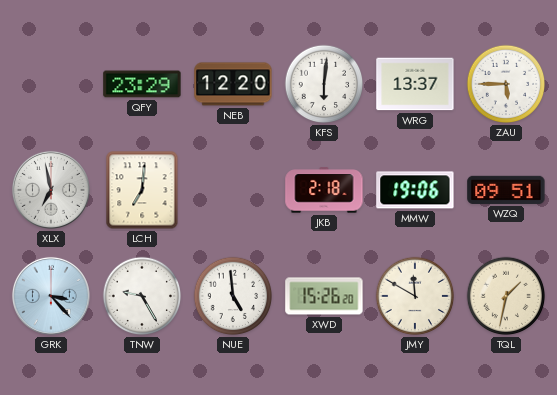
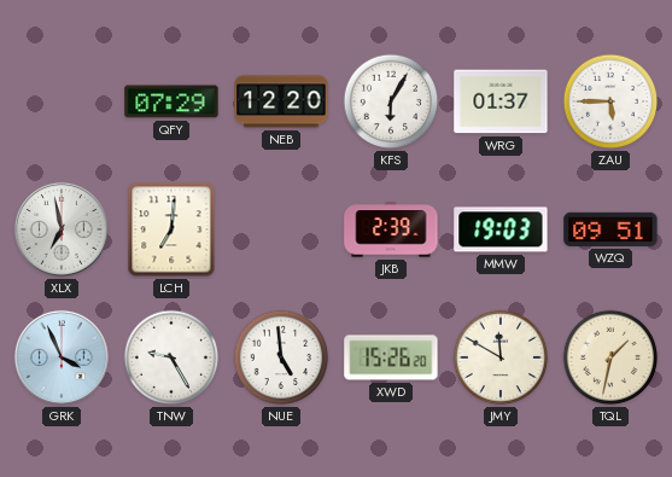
QFY: 23:29 -> 07:29 (171, 101)
KFS: 6:01 -> 6:05 (391, 101)
WRG: 13:37 -> 01:37 (501, 101)
JKB: 2:18 -> 2:39 (391, 229)
MMW: 19:06 -> 19:03 (501, 229)
GRK: 3:23 -> 3:56 (62, 357)
